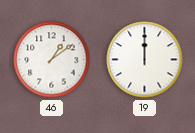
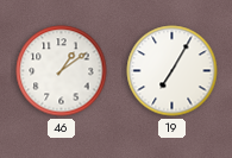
19: 12:00 -> 7:05 (173, 71)
